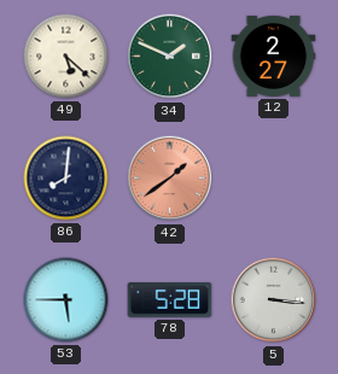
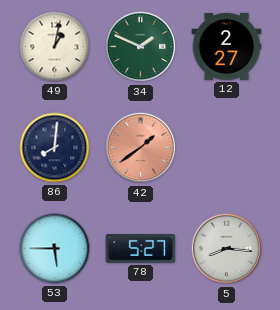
49: 5:22 -> 1:02 (55, 47)
78: 5:28 -> 5:27 (141, 249)
5: 3:16 -> 8:16 (227, 249)
